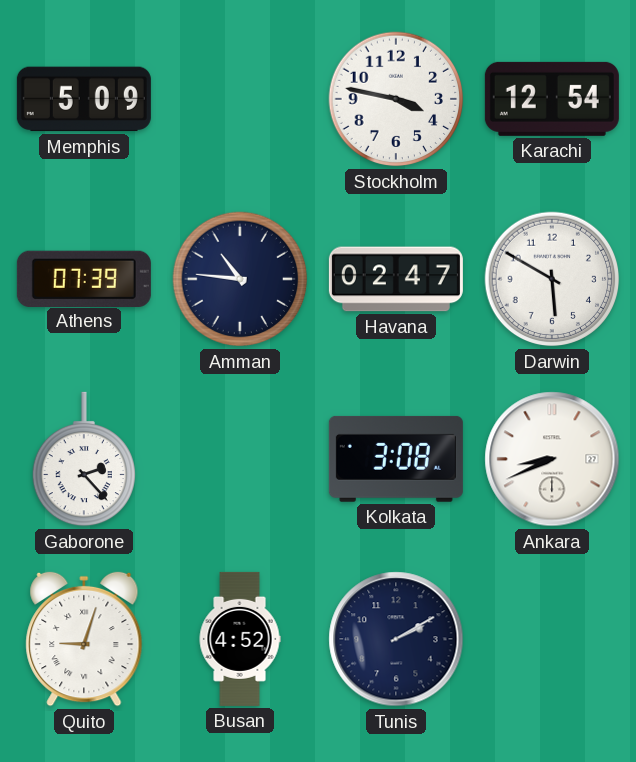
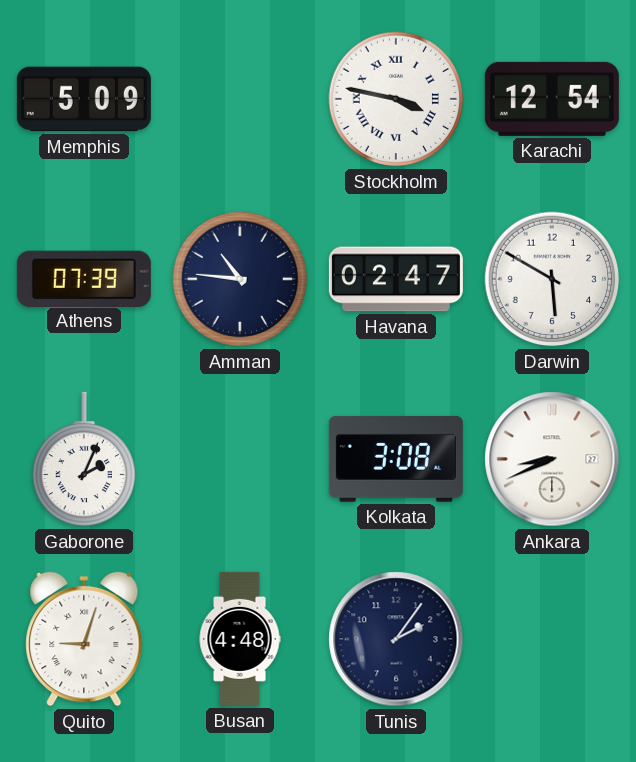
Stockholm numerals: Arabic -> Roman (396, 99)
Gaborone: 2:23 -> 2:04 (83, 459)
Busan: 4:52 -> 4:48 (240, 639)
Tunis: 2:10 -> 2:06 (396, 639)
